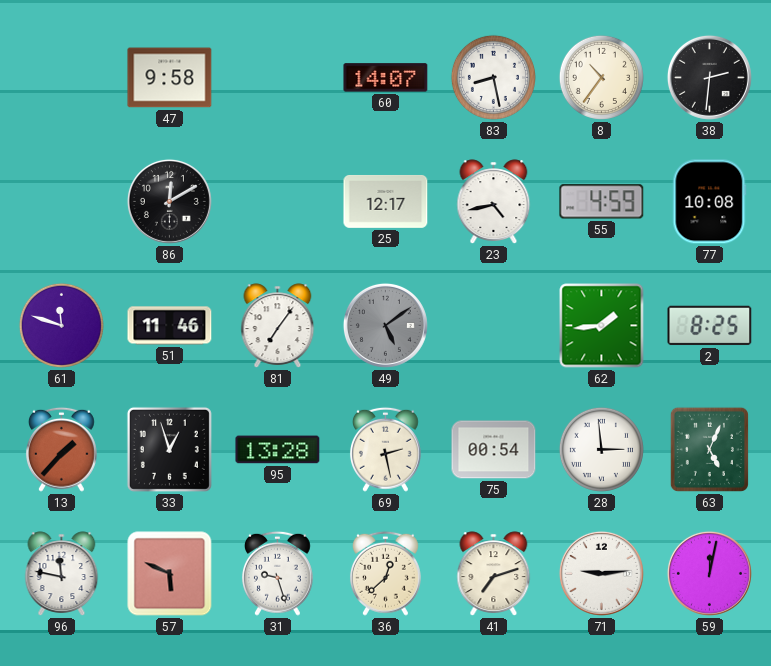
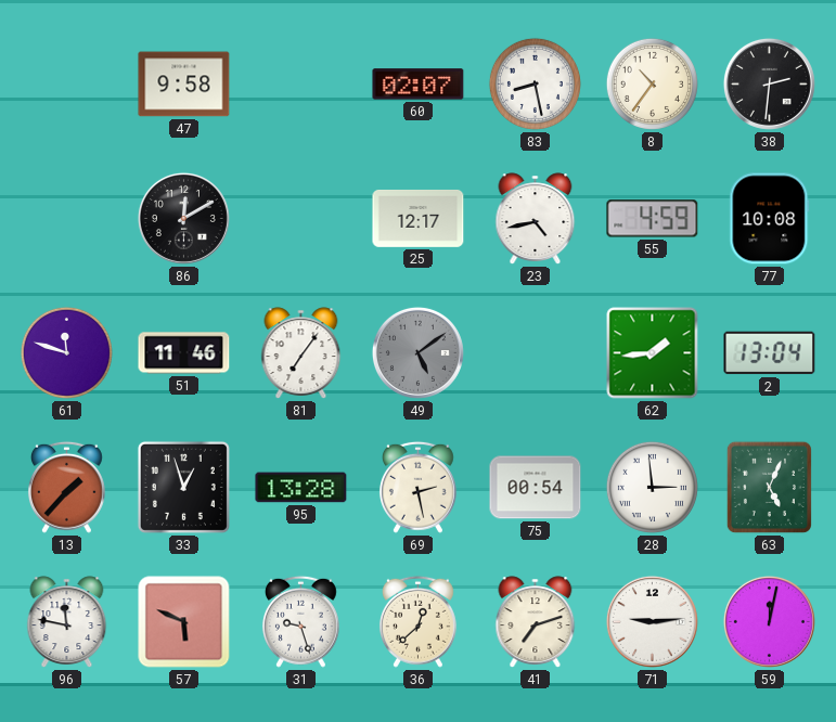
60: 14:07 -> 02:07 (419, 85)
2: 8:25 -> 13:04 (770, 353)
